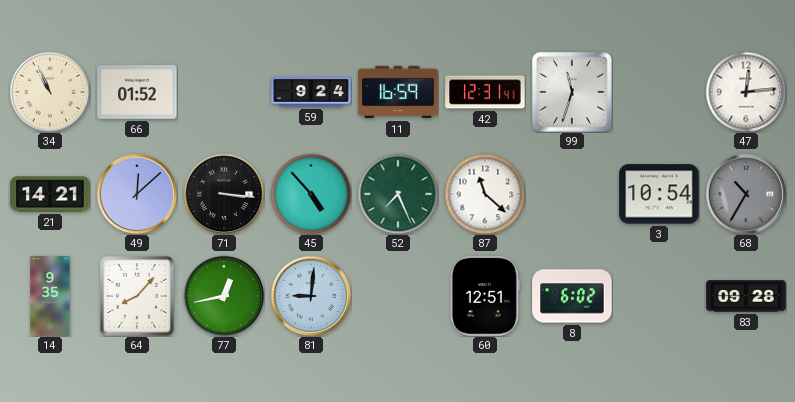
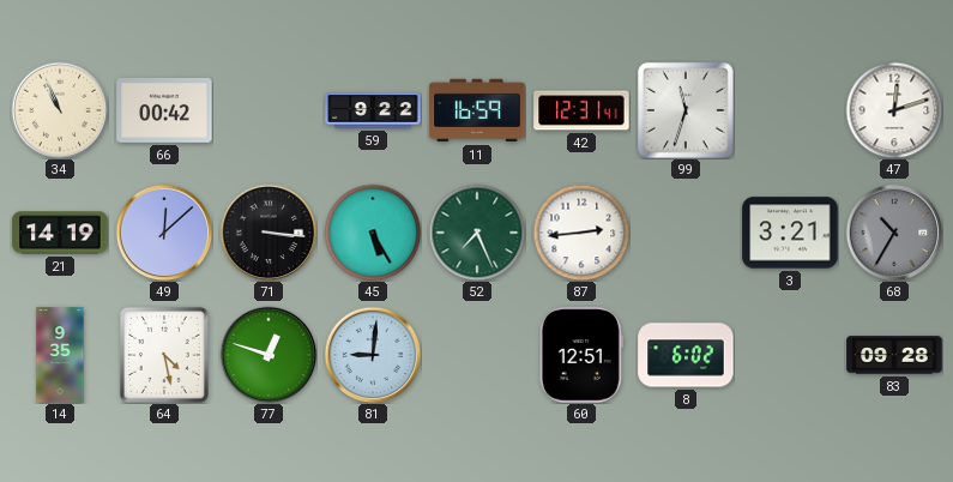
66: 01:52 -> 00:42 (164, 112)
59: 9:24 -> 9:22 (373, 110)
47: 12:14 -> 12:12 (894, 110)
21: 14:21 -> 14:19 (60, 233)
45: 4:53 -> 5:25 (373, 233)
87: 11:22 -> 2:44 (581, 233)
3: 10:54 -> 3:21 (790, 233)
64: 8:07 -> 4:28 (164, 355)
77: 12:43 -> 12:48 (269, 355)
